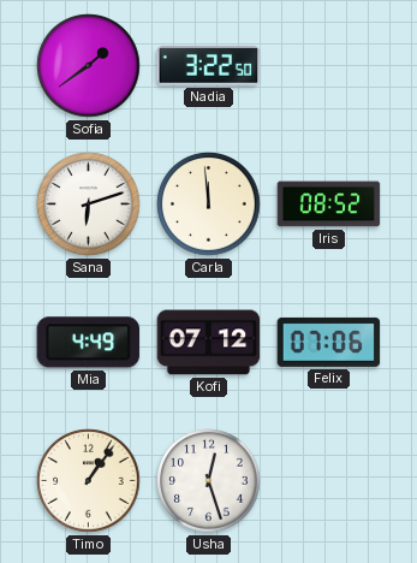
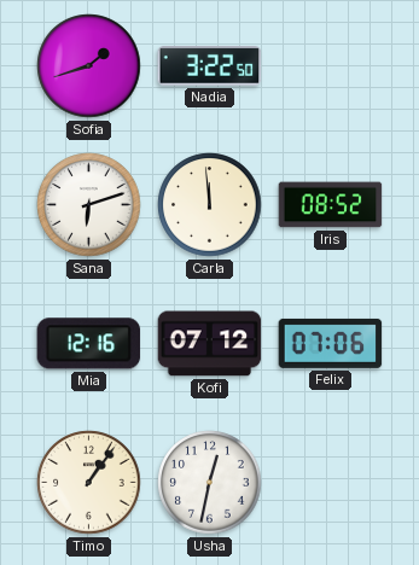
Sofia: 1:39 -> 1:42 (89, 66)
Mia: 4:49 -> 12:16 (89, 344)
Usha: 12:27 -> 12:32 (210, 483)
